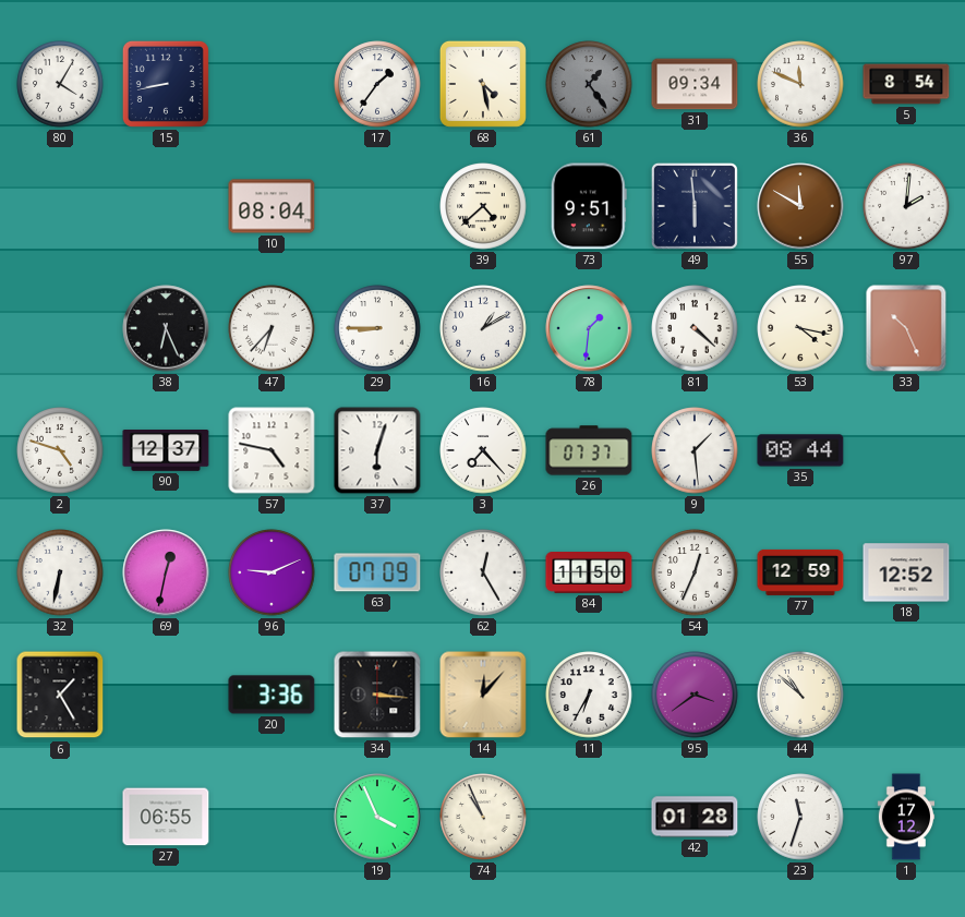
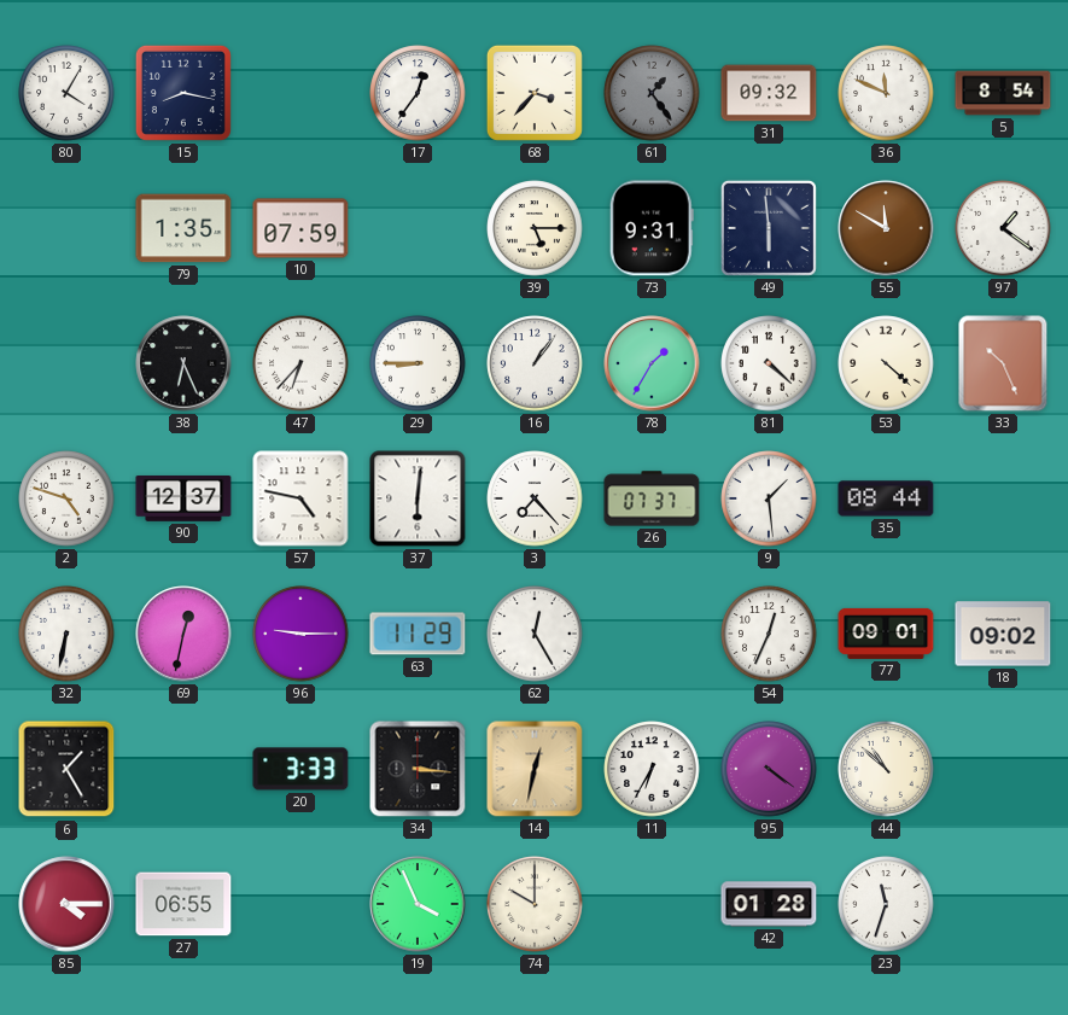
15: 8:43 -> 8:17 (183, 93)
17: 1:36 -> 12:36 (418, 93)
68: 4:28 -> 3:37 (535, 93)
31: 09:34 -> 09:32 (769, 93)
79: none -> 1:35 (183, 228)
10: 08:04 -> 07:59 (300, 228)
39: 4:38 -> 5:15 (535, 228)
73: 9:51 -> 9:31 (652, 228)
97: 2:01 -> 1:21 (1003, 228)
16: 1:10 -> 1:06 (535, 363)
78: 1:31 -> 1:35 (652, 363)
53: 4:17 -> 4:22 (886, 363)
37: 6:03 -> 6:01 (418, 498)
96: 9:11 -> 9:15 (300, 634)
63: 07:09 -> 11:29 (418, 634)
84: 11:50 -> none (589, 574)
77: 12:59 -> 09:01 (886, 634)
18: 12:52 -> 09:02 (1003, 634)
20: 3:36 -> 3:33 (300, 769)
14: 12:07 -> 12:32 (535, 769)
95: 3:39 -> 4:21 (769, 769)
85: none -> 4:15 (66, 904)
74: 10:56 -> 10:00 (535, 904)
1: 17:12 -> none (906, 817)
